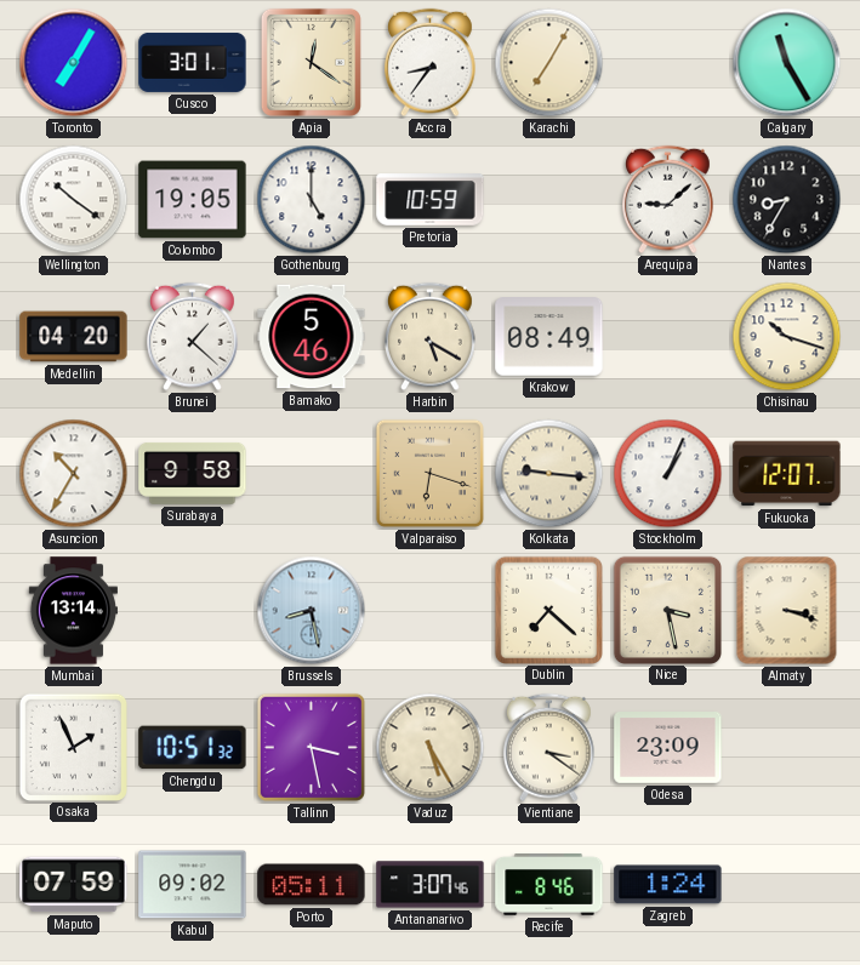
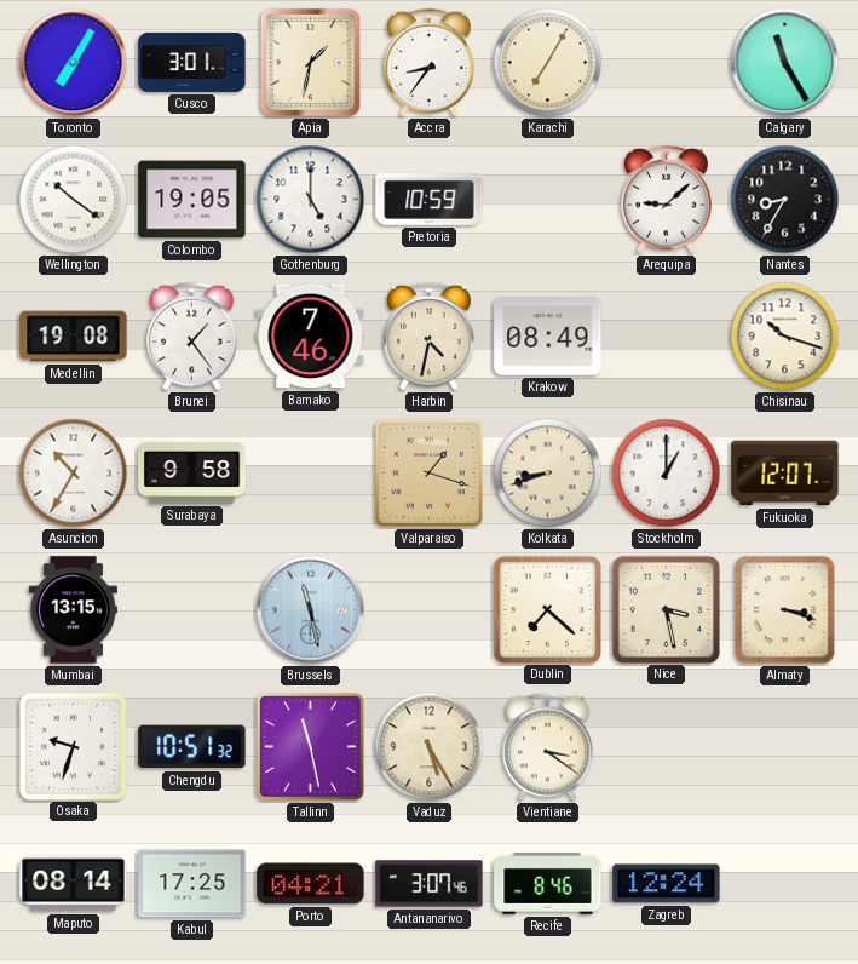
Apia: 12:21 -> 1:32 (310, 62)
Medellin: 04:20 -> 19:08 (74, 337)
Brunei: 1:22 -> 1:24 (192, 337)
Bamako: 5:46 -> 7:46 (311, 337)
Harbin: 5:20 -> 4:32 (430, 337)
Valparaiso: 6:18 -> 1:18 (428, 472)
Kolkata: 9:16 -> 8:42 (548, 474)
Stockholm: 1:04 -> 1:00 (667, 474)
Mumbai: 13:14 -> 13:15 (73, 610)
Brussels: 8:28 -> 11:28 (311, 610)
Osaka: 1:56 -> 9:33 (73, 746)
Tallinn: 3:28 -> 11:28 (310, 746)
Odesa: 23:09 -> none (668, 748)
Maputo: 07:59 -> 08:14 (74, 884)
Kabul: 09:02 -> 17:25 (192, 884)
Porto: 05:11 -> 04:21 (311, 884)
Zagreb: 1:24 -> 12:24 (667, 884)
